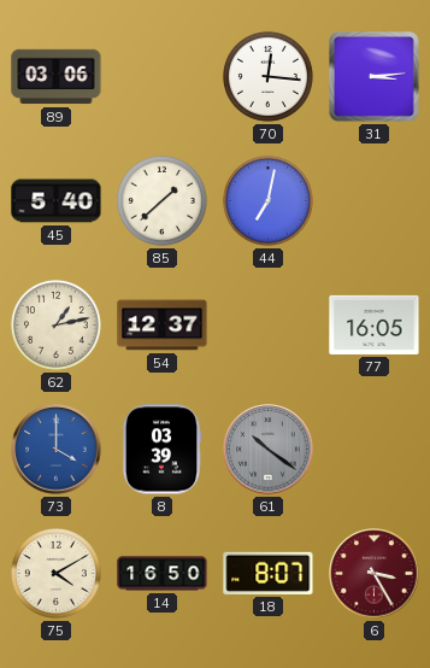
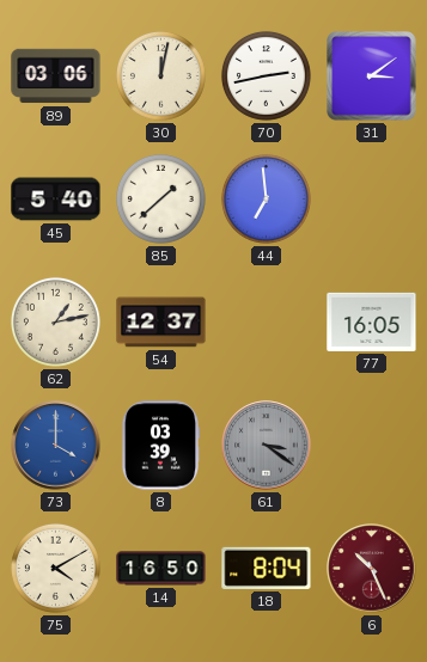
30: none -> 12:02 (160, 75)
70: 12:16 -> 2:43 (266, 75)
31: 3:14 -> 3:09 (372, 76)
44: 7:02 -> 6:59 (266, 198)
61: 10:21 -> 3:21 (267, 446)
18: 8:07 -> 8:04 (267, 568)
6: 3:25 -> 10:26 (372, 569)
